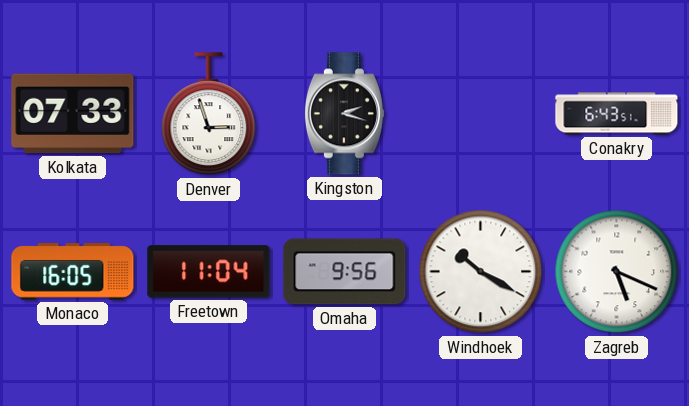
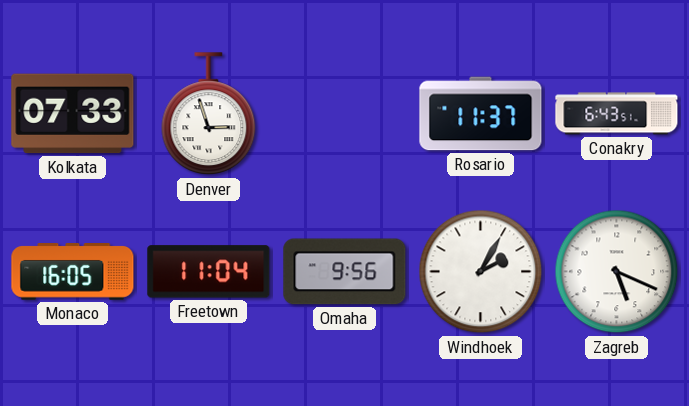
Kingston: 2:18 -> none (344, 114)
Rosario: none -> 11:37 (481, 114)
Windhoek: 10:20 -> 2:05 (481, 272)
